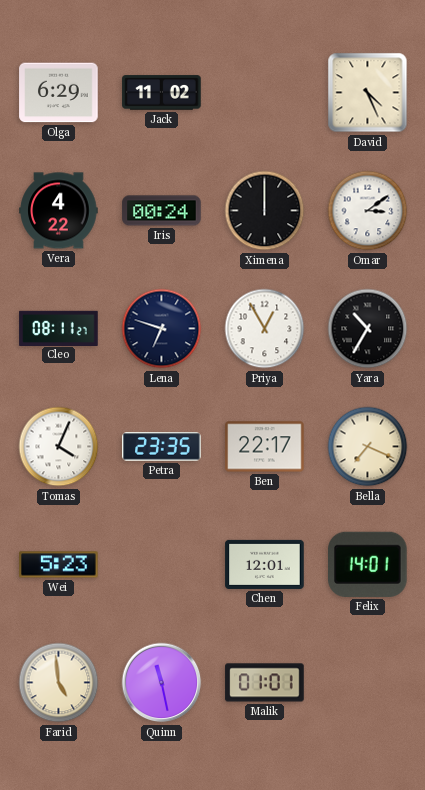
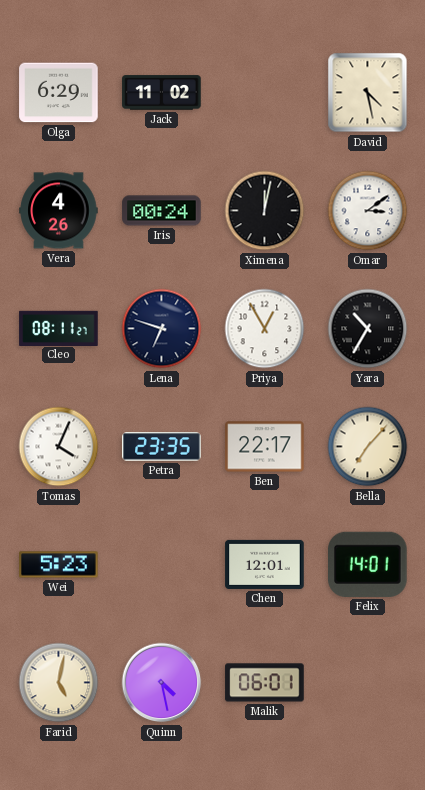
David: 4:26 -> 4:28 (368, 93)
Vera: 4:22 -> 4:26 (59, 211)
Ximena: 12:00 -> 12:02 (265, 211)
Bella: 7:19 -> 7:07 (368, 447)
Farid: 4:59 -> 5:02 (59, 683)
Quinn: 11:28 -> 4:28 (162, 683)
Malik: 01:01 -> 06:01 (265, 683)
